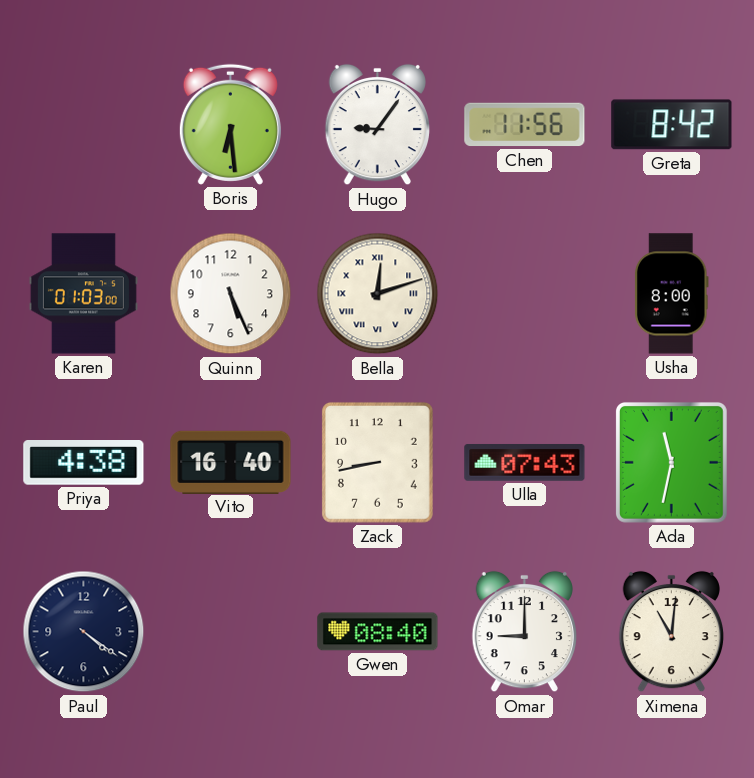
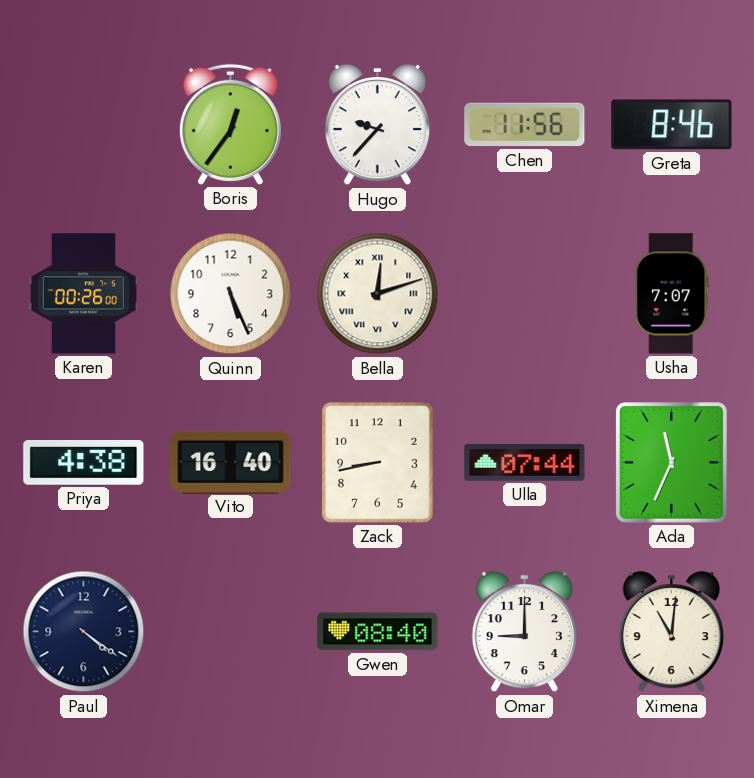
Boris: 6:29 -> 12:36 (230, 124)
Hugo: 9:06 -> 9:37 (377, 125)
Greta: 8:42 -> 8:46 (672, 125)
Karen: 01:03 -> 00:26 (83, 294)
Usha: 8:00 -> 7:07 (671, 294)
Ulla: 07:43 -> 07:44 (525, 463)
Ada: 11:32 -> 11:34 (671, 462)
